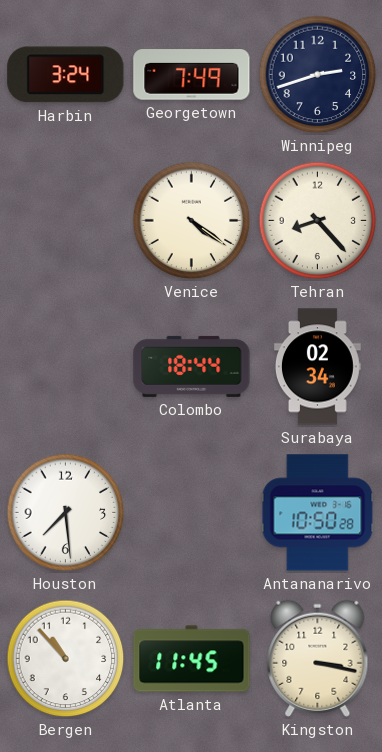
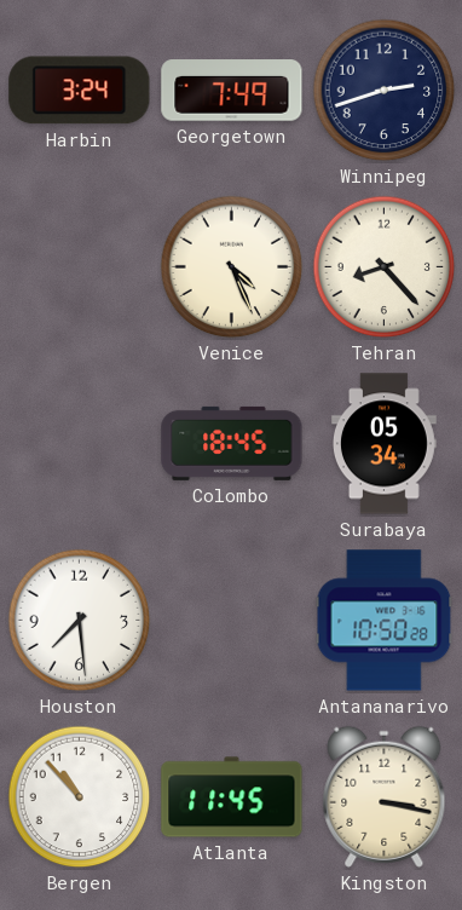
Venice: 4:21 -> 4:26 (232, 267)
Colombo: 18:44 -> 18:45 (232, 443)
Surabaya: 02:34 -> 05:34 (383, 444)
